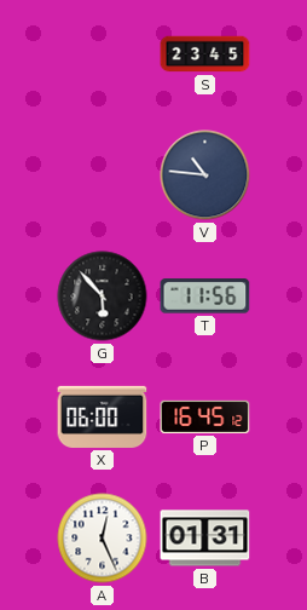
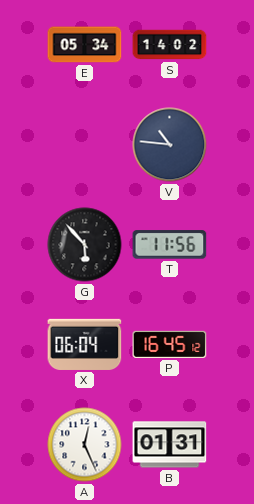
E: none -> 05:34 (85, 45)
S: 23:45 -> 14:02 (170, 45)
X: 06:00 -> 06:04 (85, 344)
